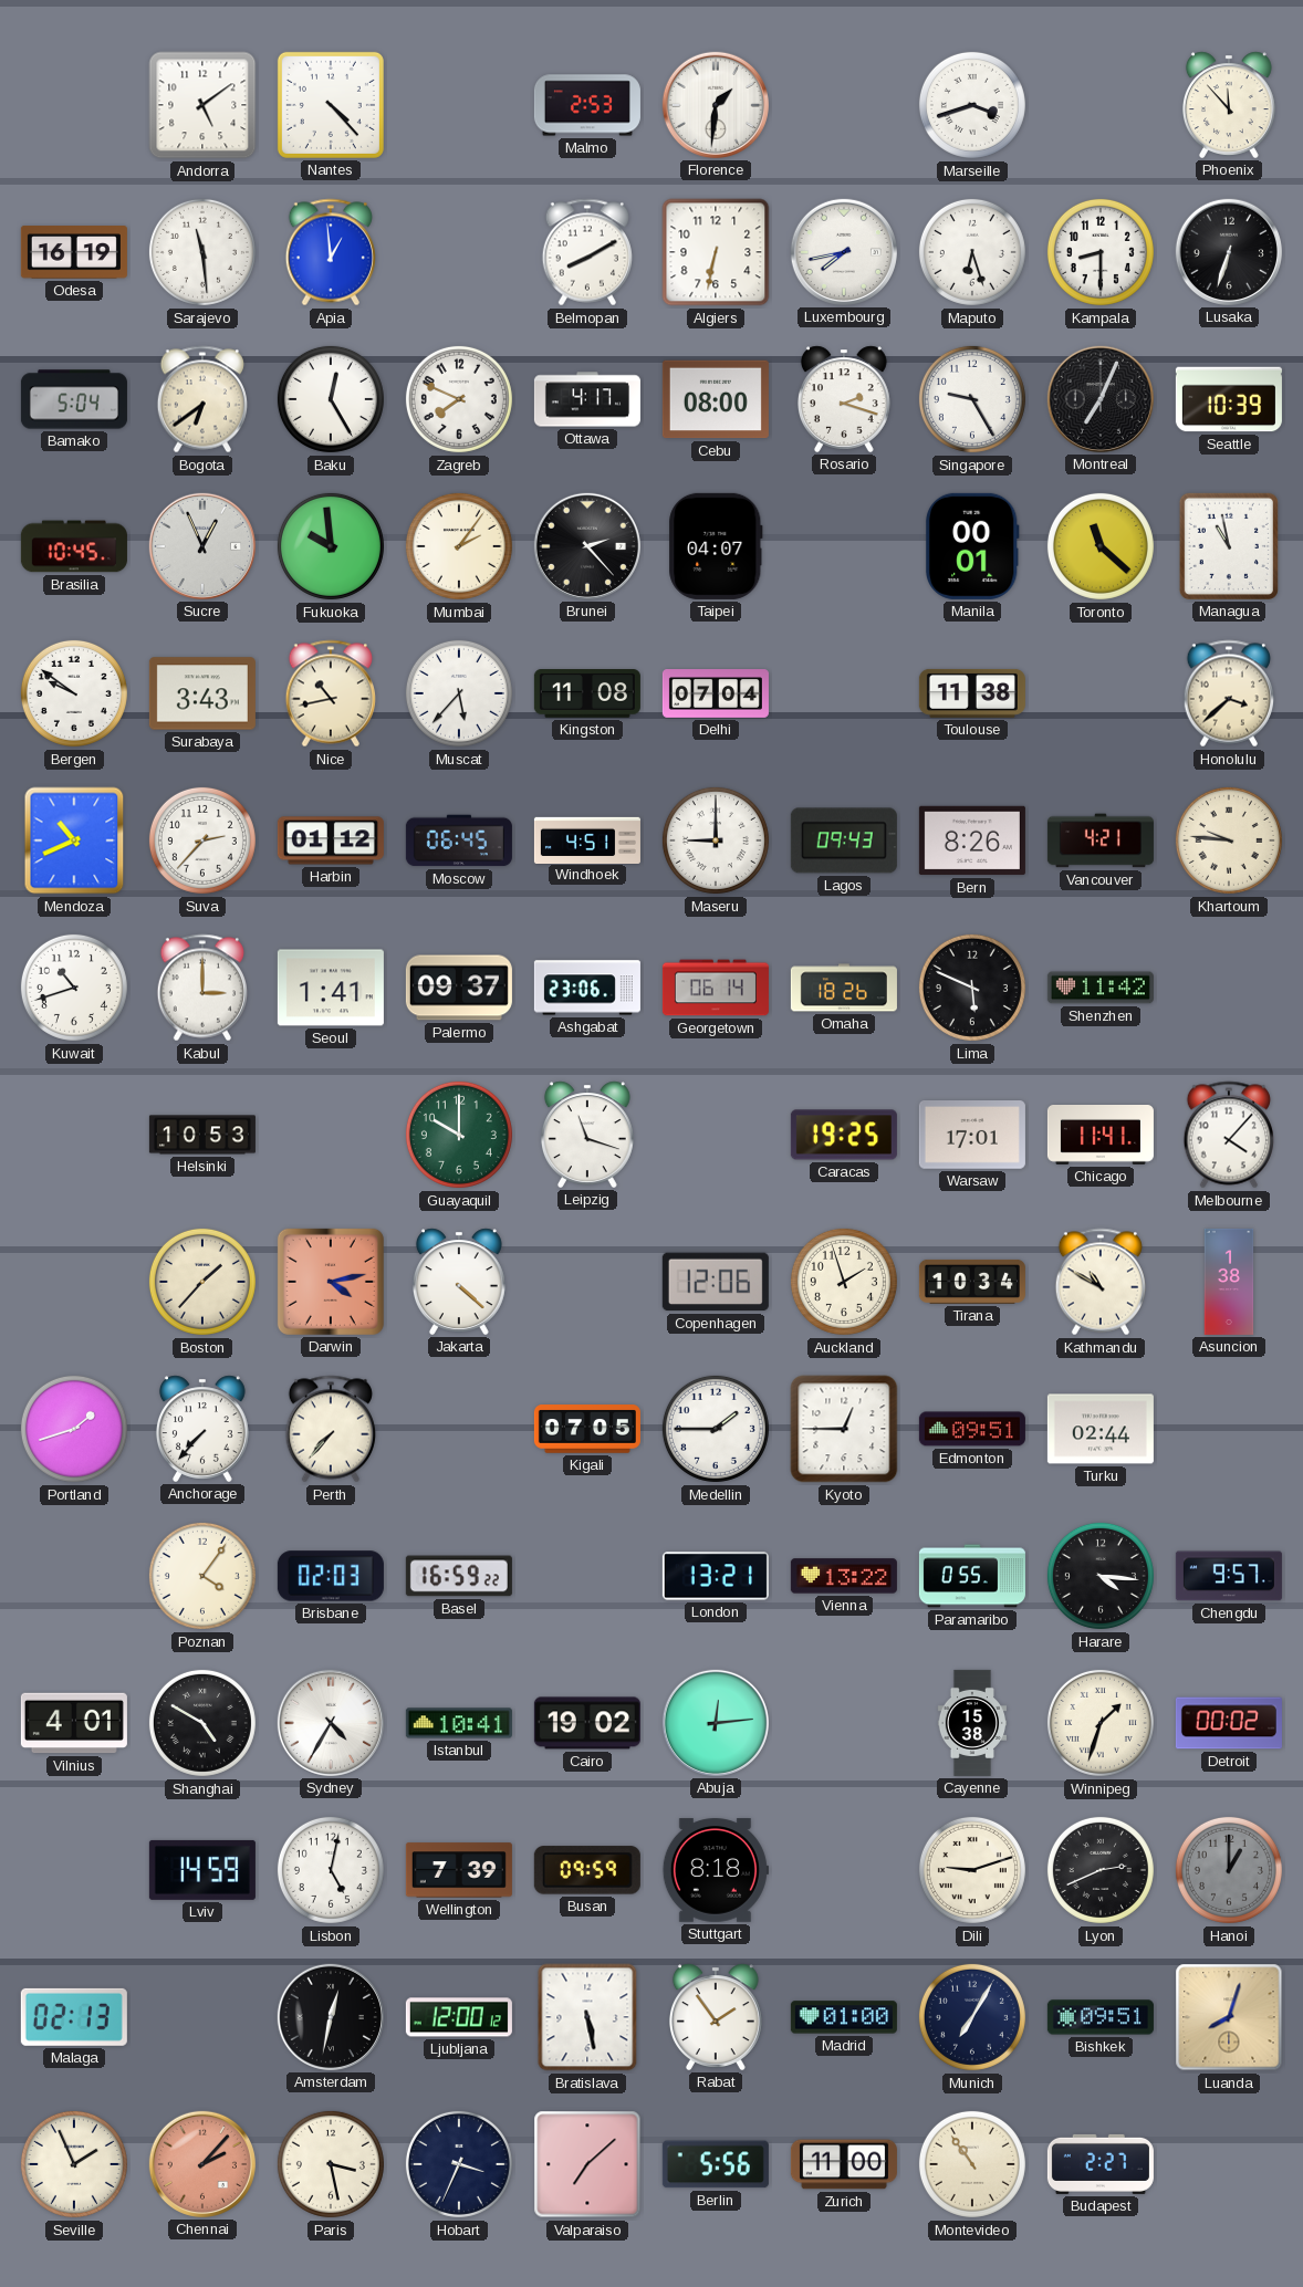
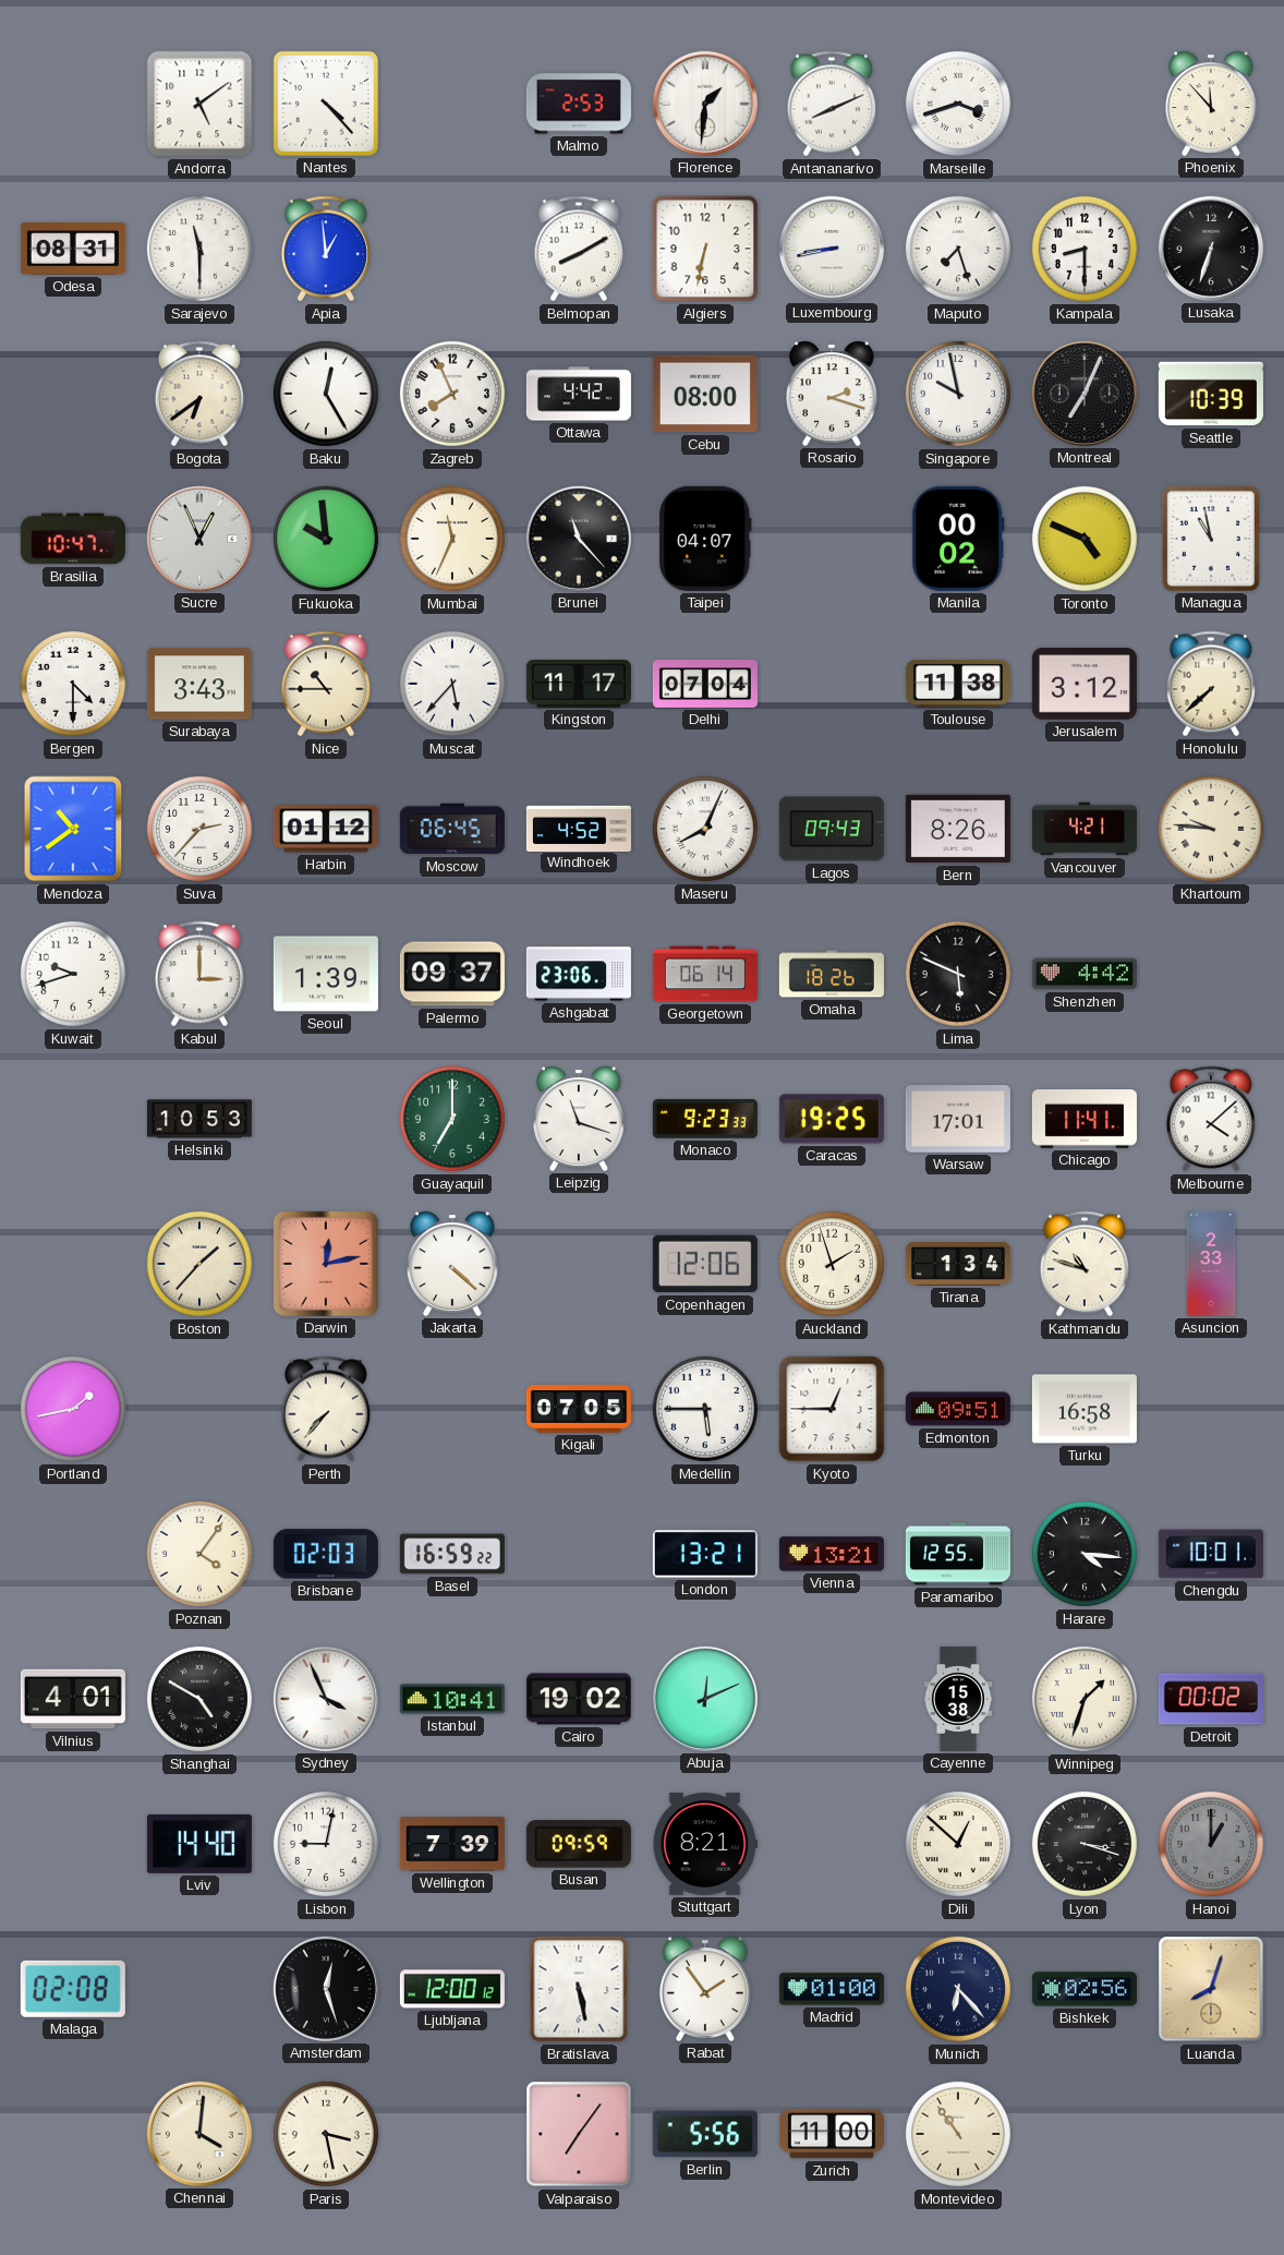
Antananarivo: none -> 8:11 (831, 104)
Odesa: 16:19 -> 08:31 (73, 249)
Sarajevo: 11:29 -> 11:30 (199, 249)
Luxembourg: 7:43 -> 8:43 (832, 249)
Maputo: 6:27 -> 7:27 (958, 249)
Bamako: 5:04 -> none (74, 399)
Zagreb: 7:49 -> 7:56 (452, 394)
Ottawa: 4:17 -> 4:42 (579, 394)
Singapore: 9:25 -> 9:58 (958, 394)
Brasilia: 10:45 -> 10:47 (73, 539)
Mumbai: 2:06 -> 11:34 (452, 539)
Brunei: 2:23 -> 11:23 (579, 539)
Manila: 00:01 -> 00:02 (958, 539)
Toronto: 11:22 -> 4:49 (1085, 539)
Bergen: 9:51 -> 4:30 (73, 684)
Nice: 10:43 -> 10:45 (325, 684)
Kingston: 11:08 -> 11:17 (579, 685)
Jerusalem: none -> 3:12 (1085, 684)
Honolulu: 3:38 -> 7:38 (1210, 684)
Mendoza: 10:41 -> 10:39 (73, 829)
Windhoek: 4:51 -> 4:52 (579, 828)
Maseru: 9:00 -> 8:04 (705, 829)
Kuwait: 10:42 -> 9:42 (73, 974)
Seoul: 1:41 -> 1:39 (326, 974)
Shenzhen: 11:42 -> 4:42 (1085, 974)
Guayaquil: 10:00 -> 7:00 (452, 1119)
Monaco: none -> 9:23 (705, 1119)
Melbourne: 4:07 -> 4:08 (1210, 1119)
Darwin: 4:13 -> 12:13 (326, 1264)
Tirana: 10:34 -> 1:34 (958, 1264)
Kathmandu: 10:50 -> 10:48 (1083, 1264)
Asuncion: 1:38 -> 2:33 (1211, 1264)
Portland: 1:42 -> 1:43 (73, 1409)
Anchorage: 7:37 -> none (202, 1429)
Medellin: 1:45 -> 5:45 (705, 1409)
Turku: 02:44 -> 16:58 (1085, 1409)
Vienna: 13:22 -> 13:21 (832, 1554)
Paramaribo: 0:55 -> 12:55 (958, 1554)
Chengdu: 9:57 -> 10:01 (1211, 1554)
Sydney: 4:35 -> 3:56 (326, 1699)
Abuja: 12:14 -> 12:11 (705, 1699)
Lviv: 14:59 -> 14:40 (199, 1844)
Lisbon: 5:02 -> 9:02 (326, 1844)
Stuttgart: 8:18 -> 8:21 (705, 1844)
Dili: 9:12 -> 12:52 (958, 1844)
Lyon: 2:41 -> 3:18 (1085, 1844)
Malaga: 02:13 -> 02:08 (73, 1989)
Amsterdam: 12:32 -> 12:27 (326, 1989)
Munich: 7:05 -> 6:23 (958, 1989)
Bishkek: 09:51 -> 02:56 (1085, 1989)
Seville: 1:56 -> none (74, 2164)
Chennai: 2:07 -> 4:01 (199, 2134)
Chennai dial: salmon -> cream (199, 2134)
Hobart: 3:34 -> none (459, 2164)
Valparaiso: 7:08 -> 7:06 (579, 2134)
Budapest: 2:27 -> none (1101, 2164)
